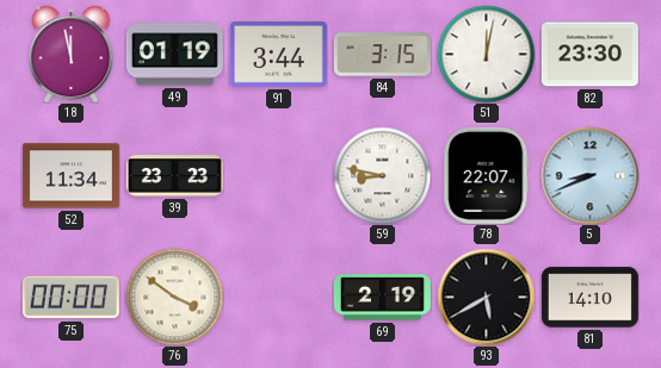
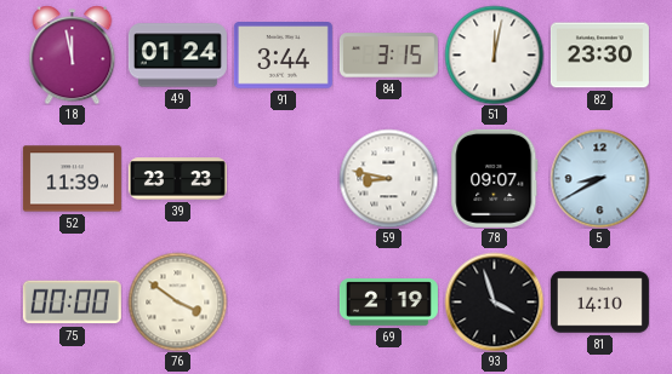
49: 01:19 -> 01:24 (177, 56)
52: 11:34 -> 11:39 (72, 179)
78: 22:07 -> 09:07 (495, 178)
5: 8:41 -> 8:40 (599, 178)
93: 5:40 -> 3:57 (494, 301)
